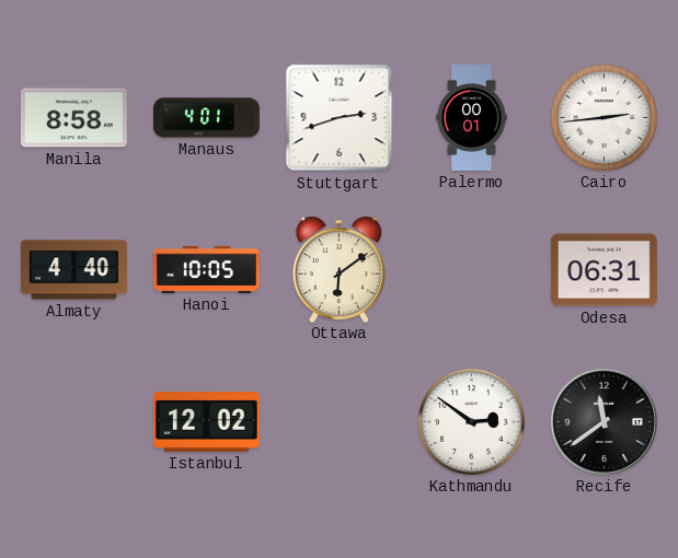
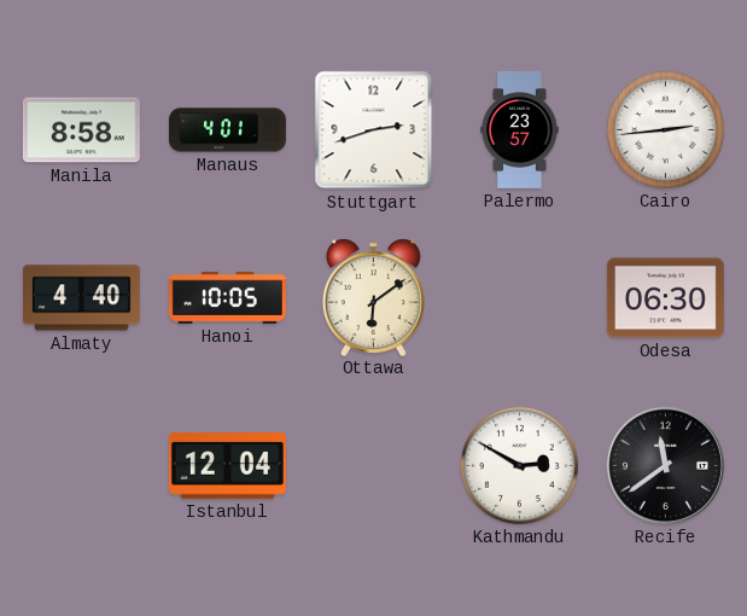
Palermo: 00:01 -> 23:57 (520, 129)
Odesa: 06:31 -> 06:30 (665, 298)
Istanbul: 12:02 -> 12:04 (227, 466)
Kathmandu: 2:51 -> 2:50 (519, 465)
